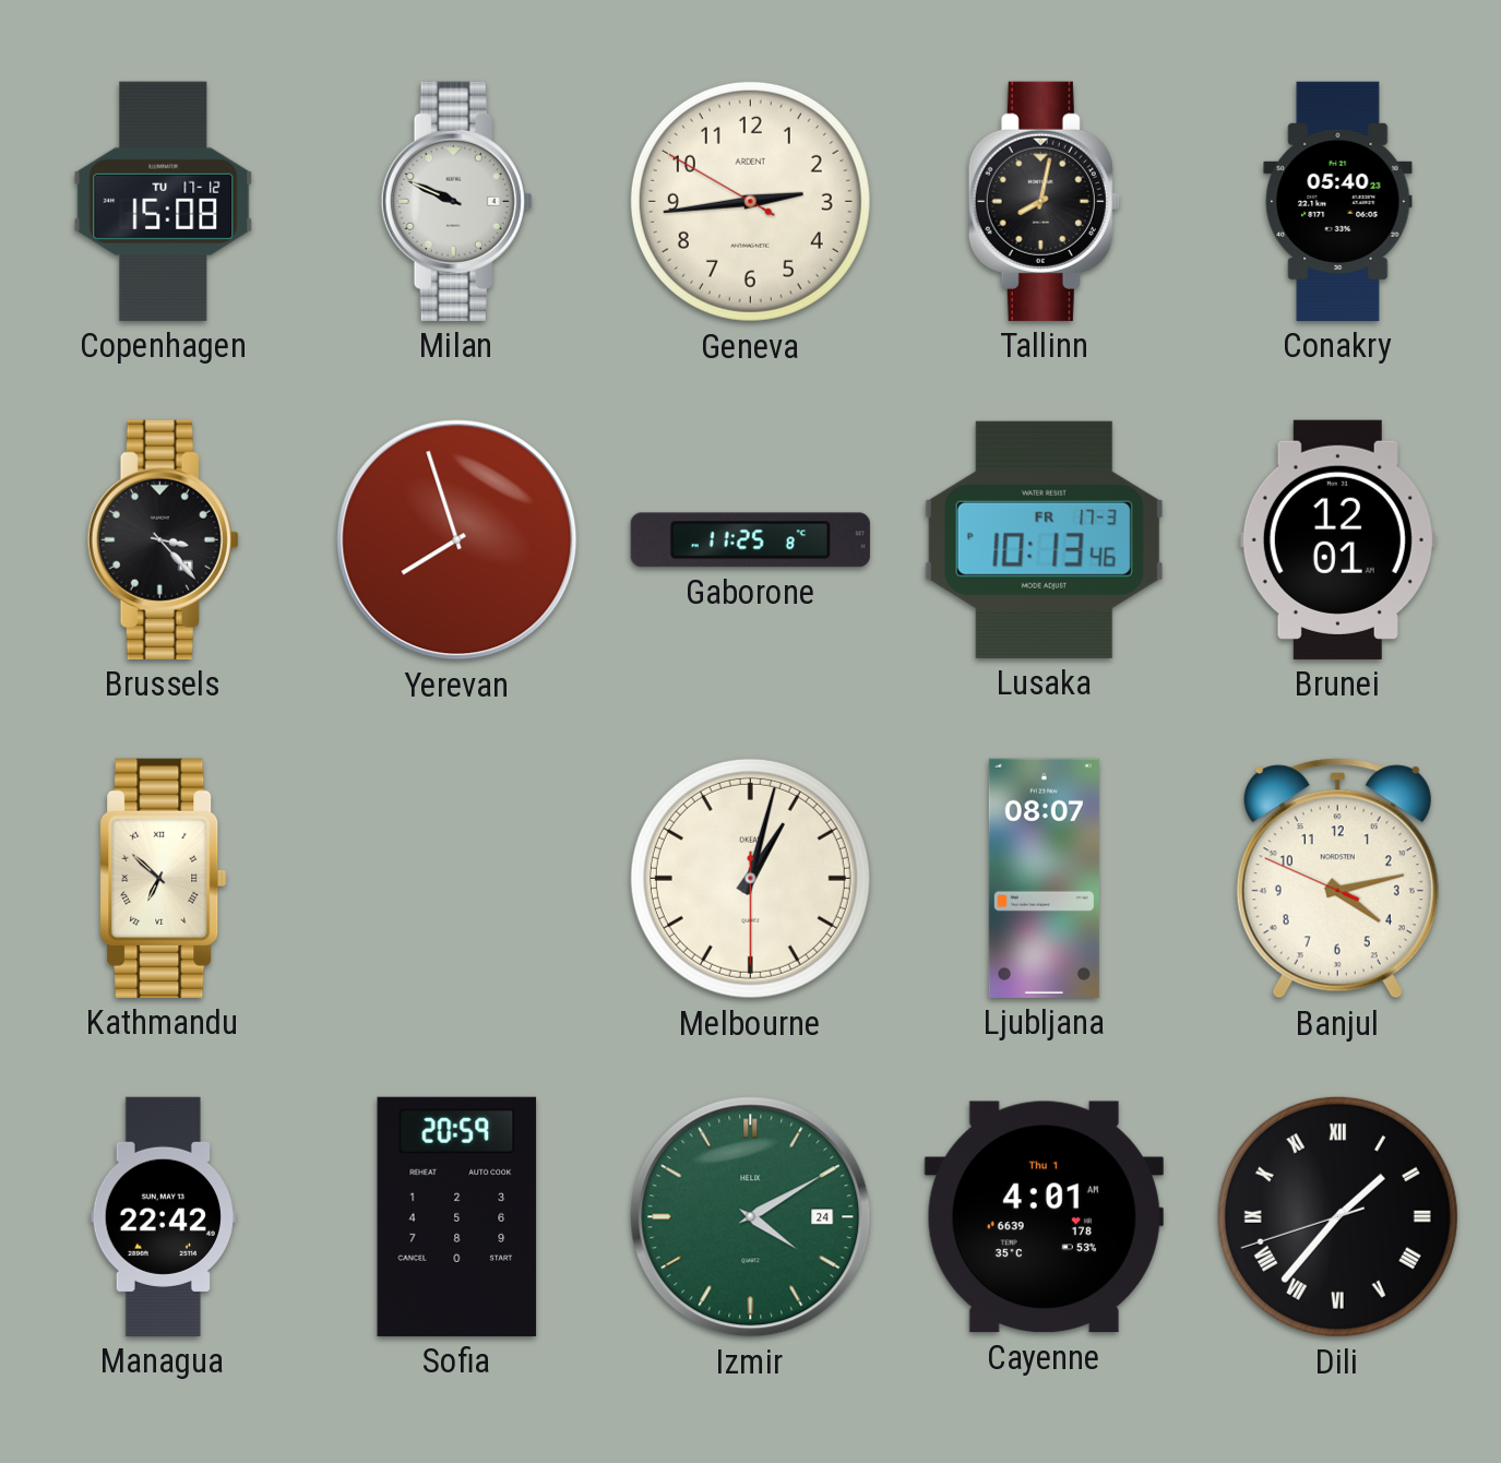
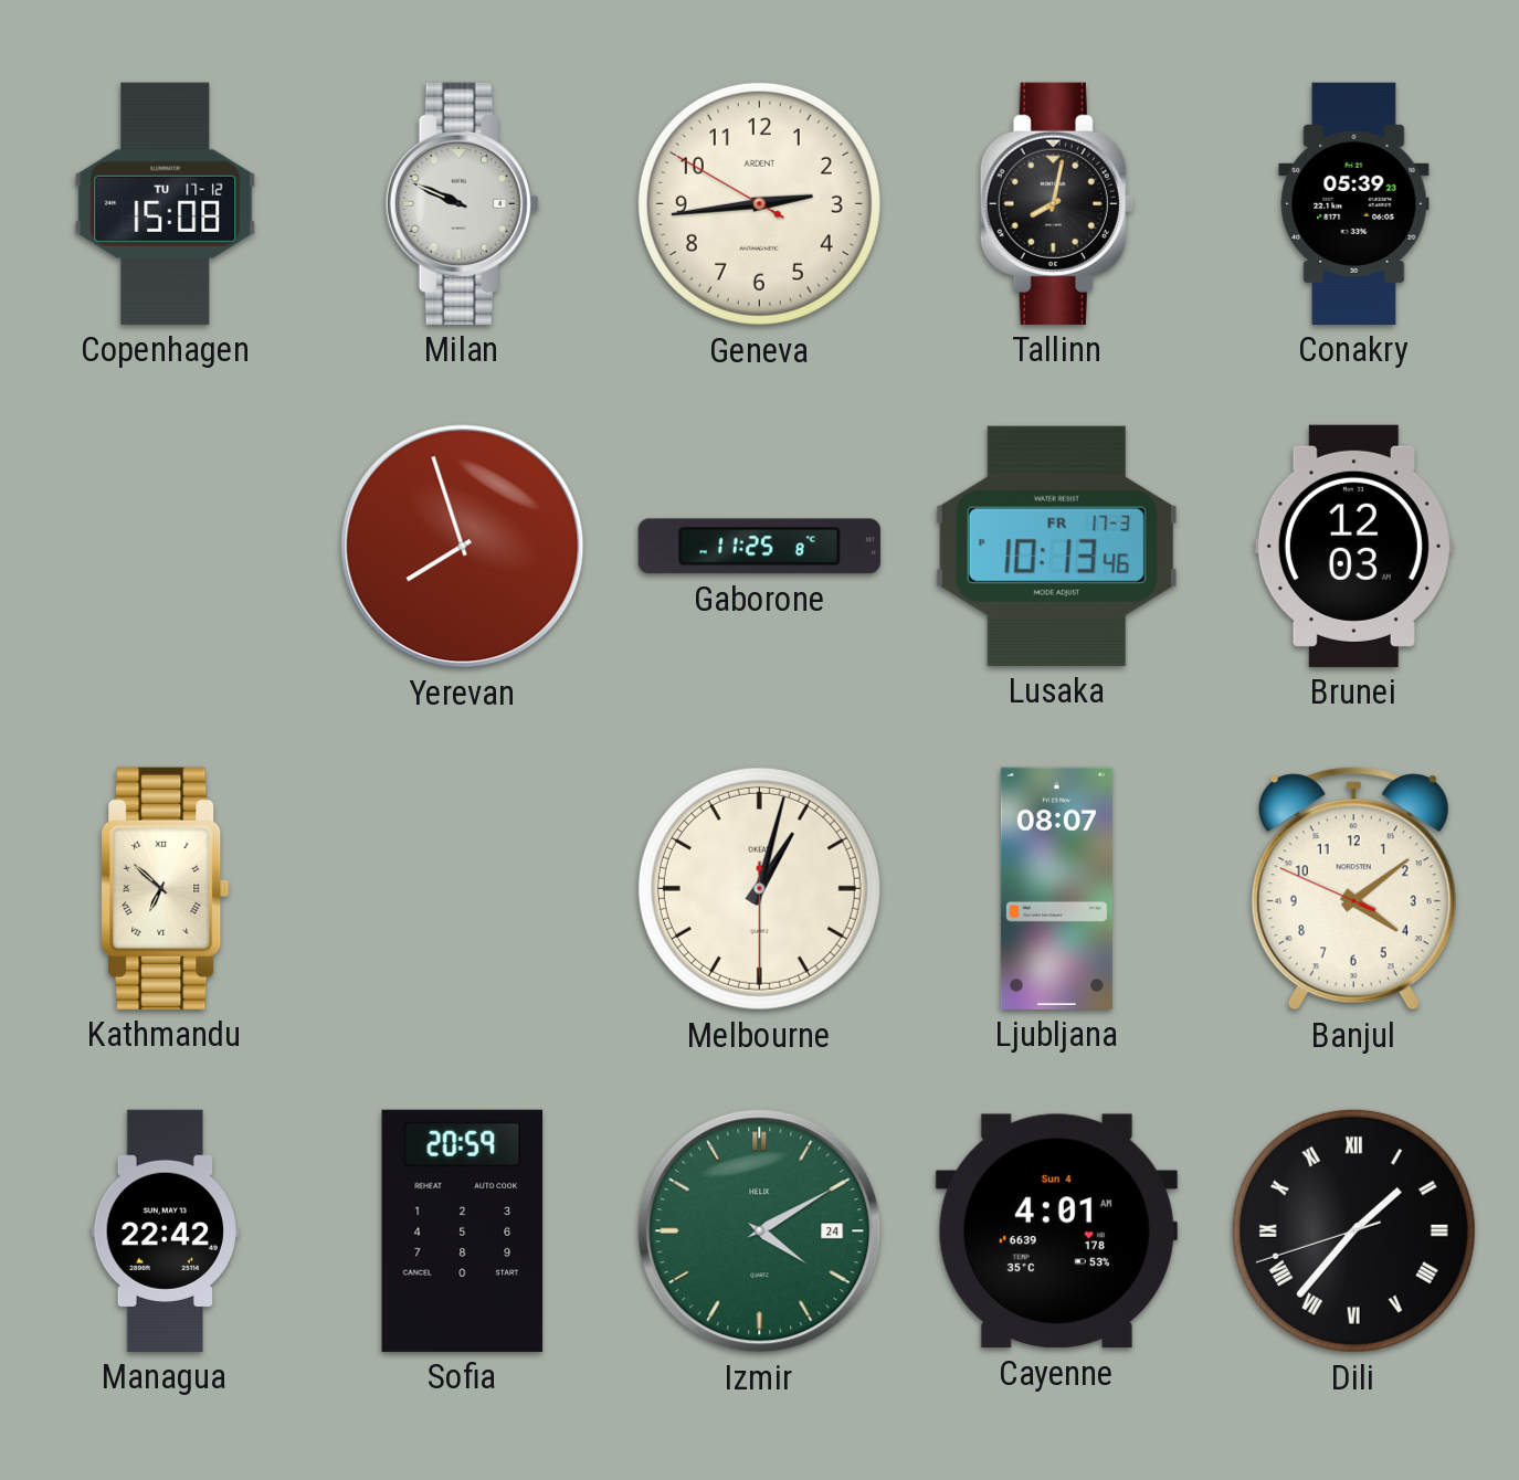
Conakry: 05:40 -> 05:39 (1354, 203)
Brussels: 3:23 -> none (163, 539)
Brunei: 12:01 -> 12:03 (1353, 546)
Banjul: 4:12 -> 4:08 (1353, 889)
Cayenne date: Thu 1 -> Sun 4 (1056, 1231)
